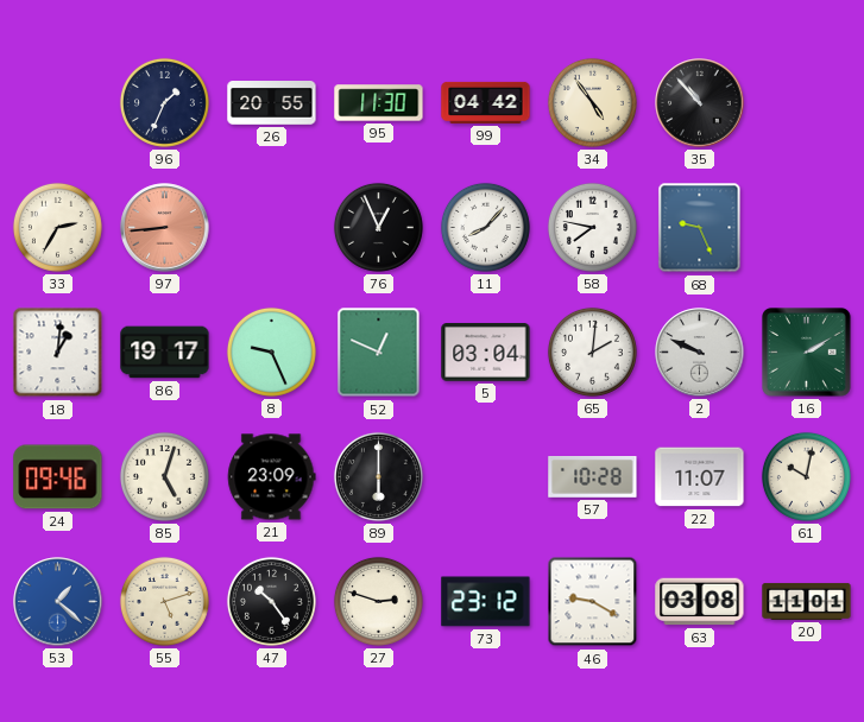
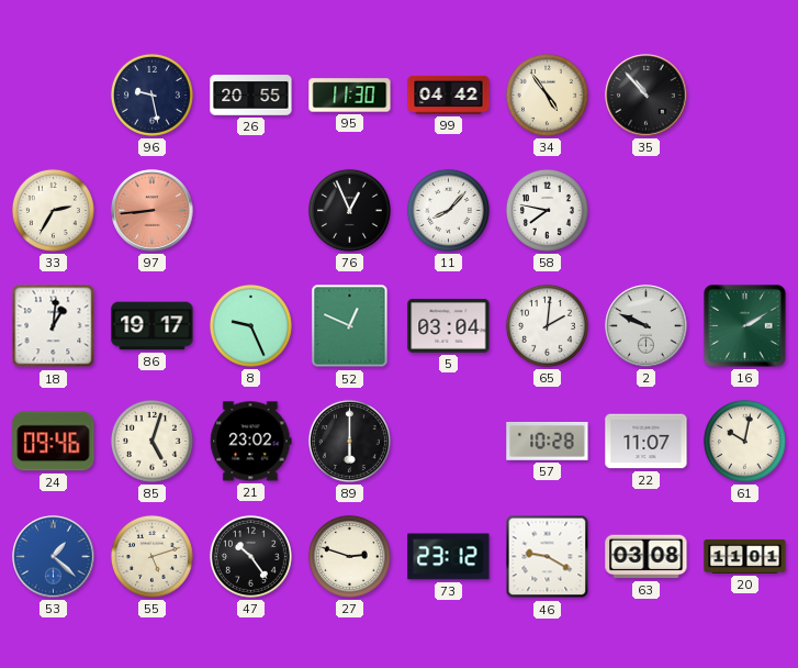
96: 1:34 -> 9:28 (151, 94)
68: 9:26 -> none (700, 228)
21: 23:09 -> 23:02 (251, 442)
